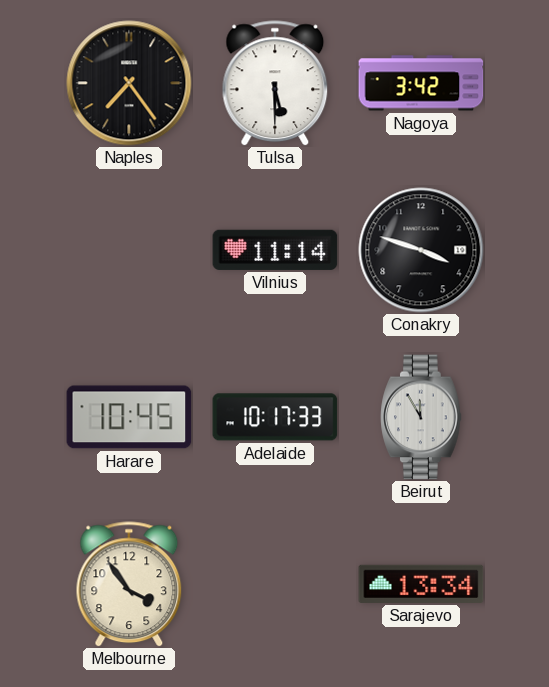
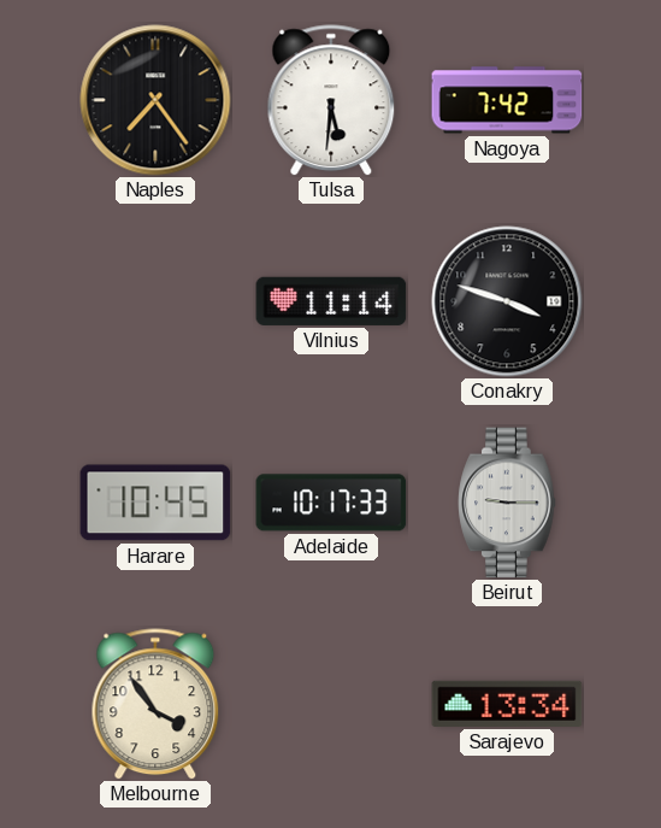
Tulsa: 5:30 -> 5:31 (331, 100)
Nagoya: 3:42 -> 7:42 (507, 100)
Beirut: 11:55 -> 9:15 (507, 503)
